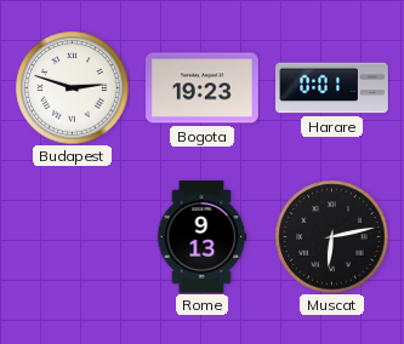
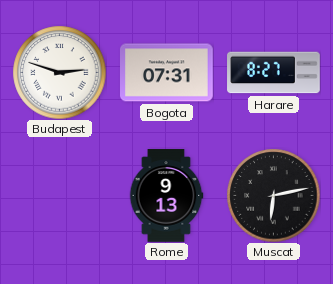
Bogota: 19:23 -> 07:31 (167, 73)
Harare: 0:01 -> 8:27 (274, 73)
